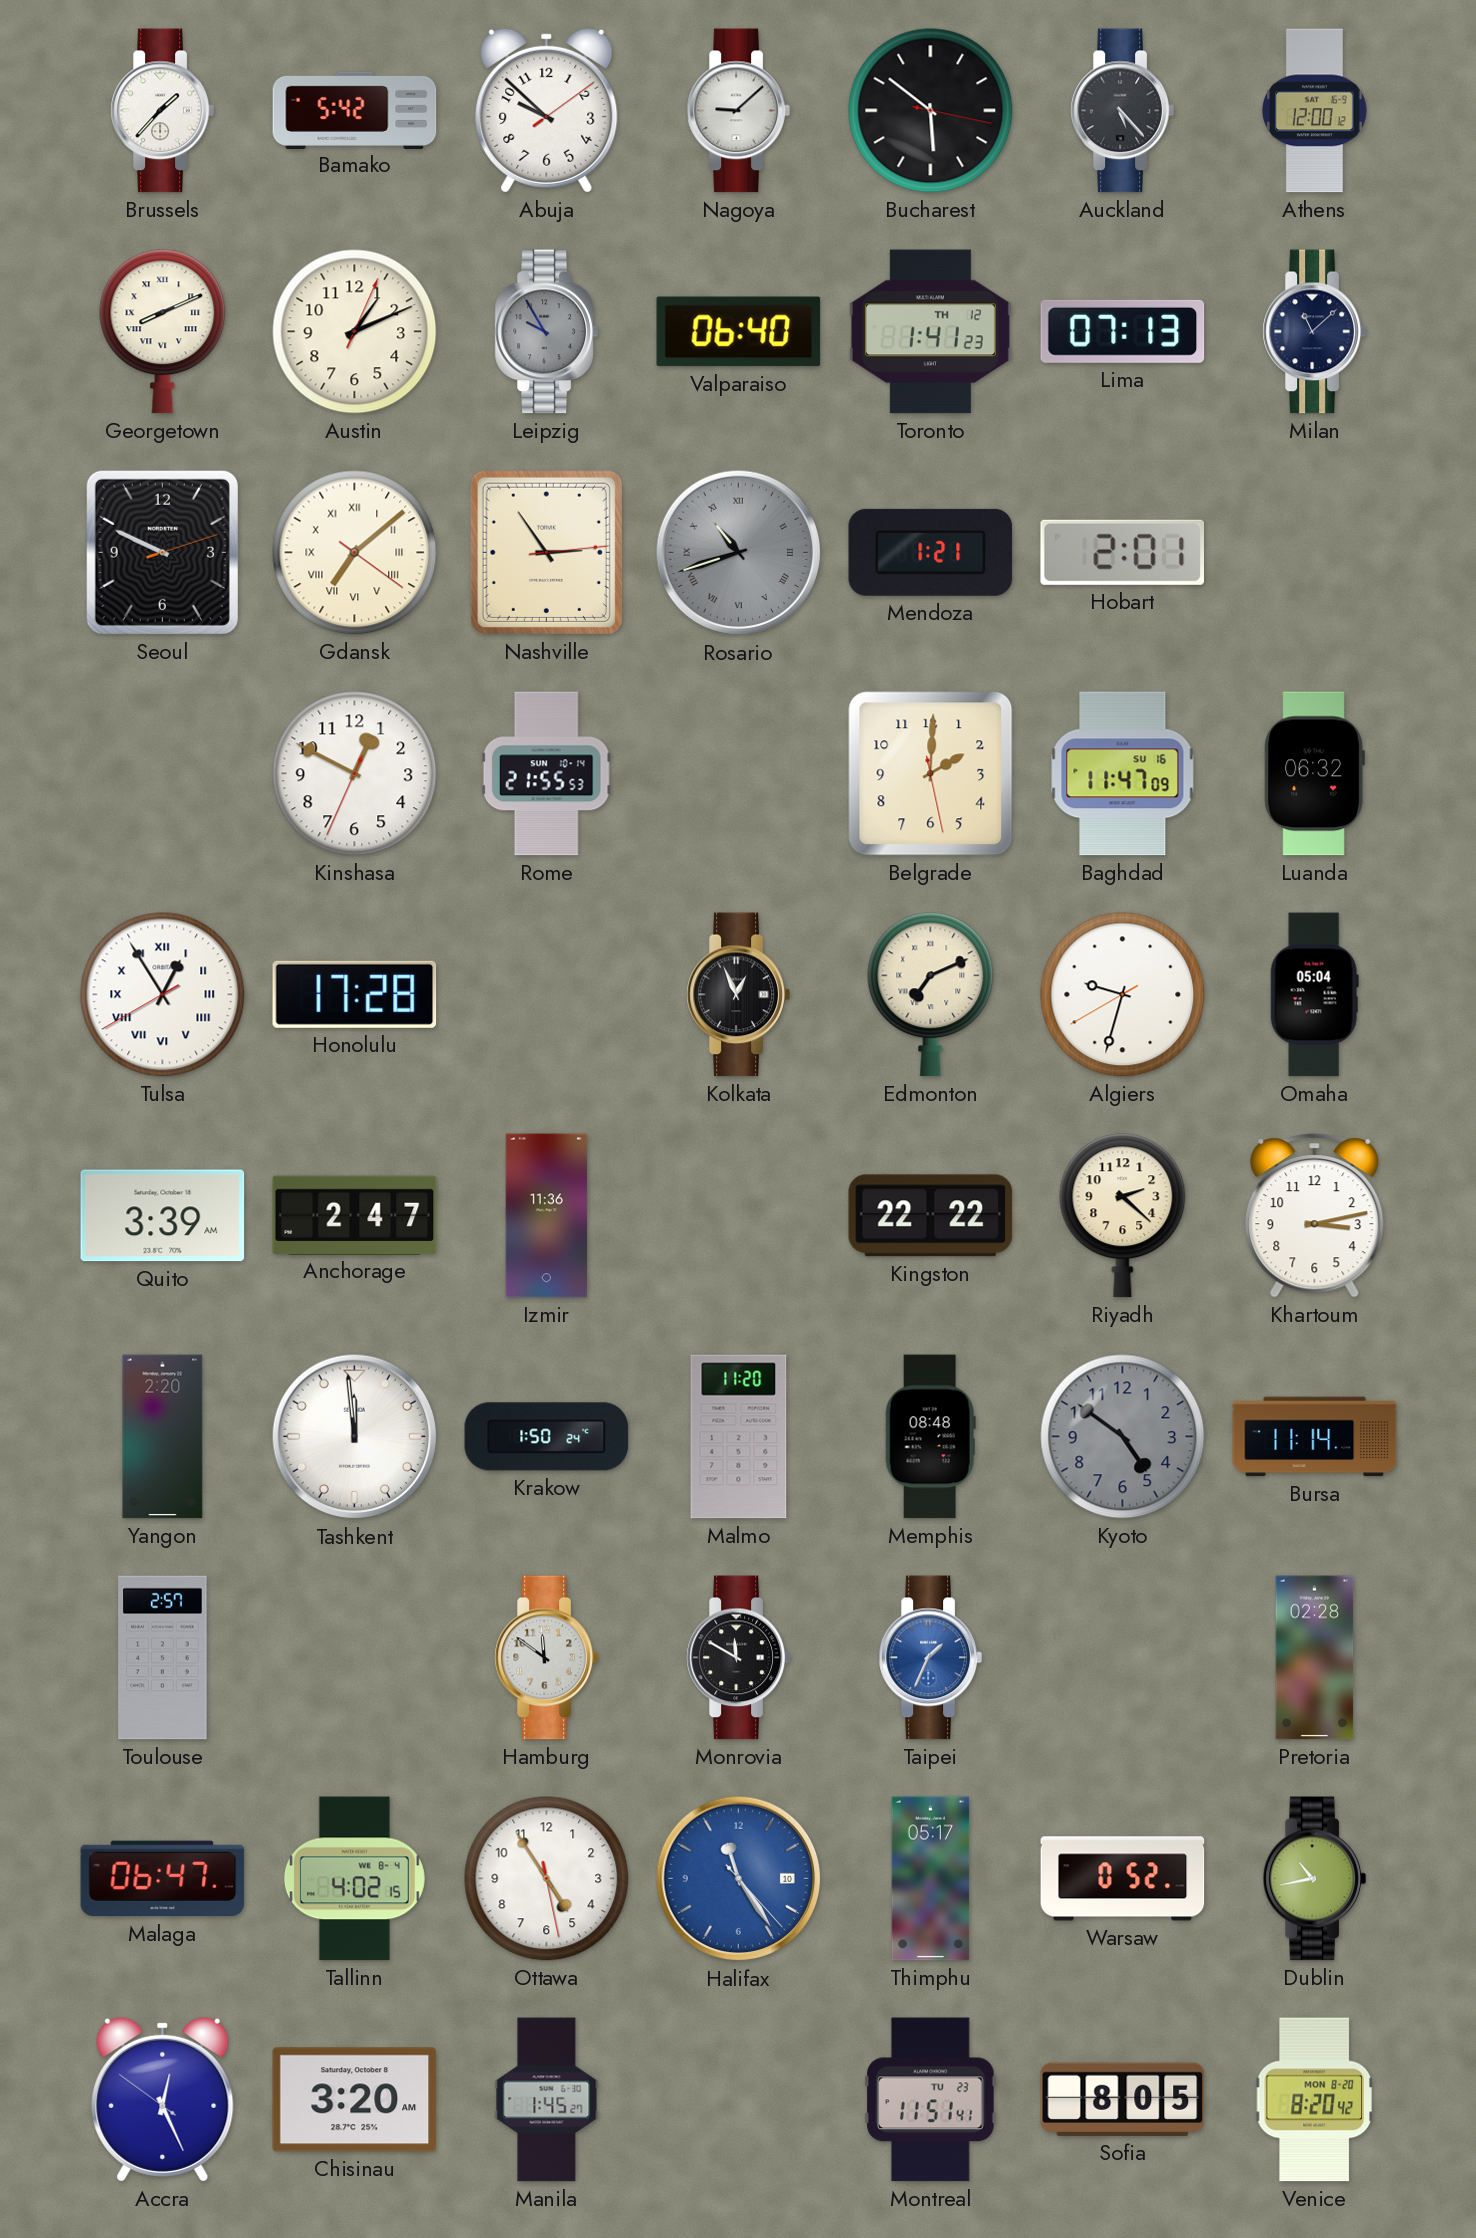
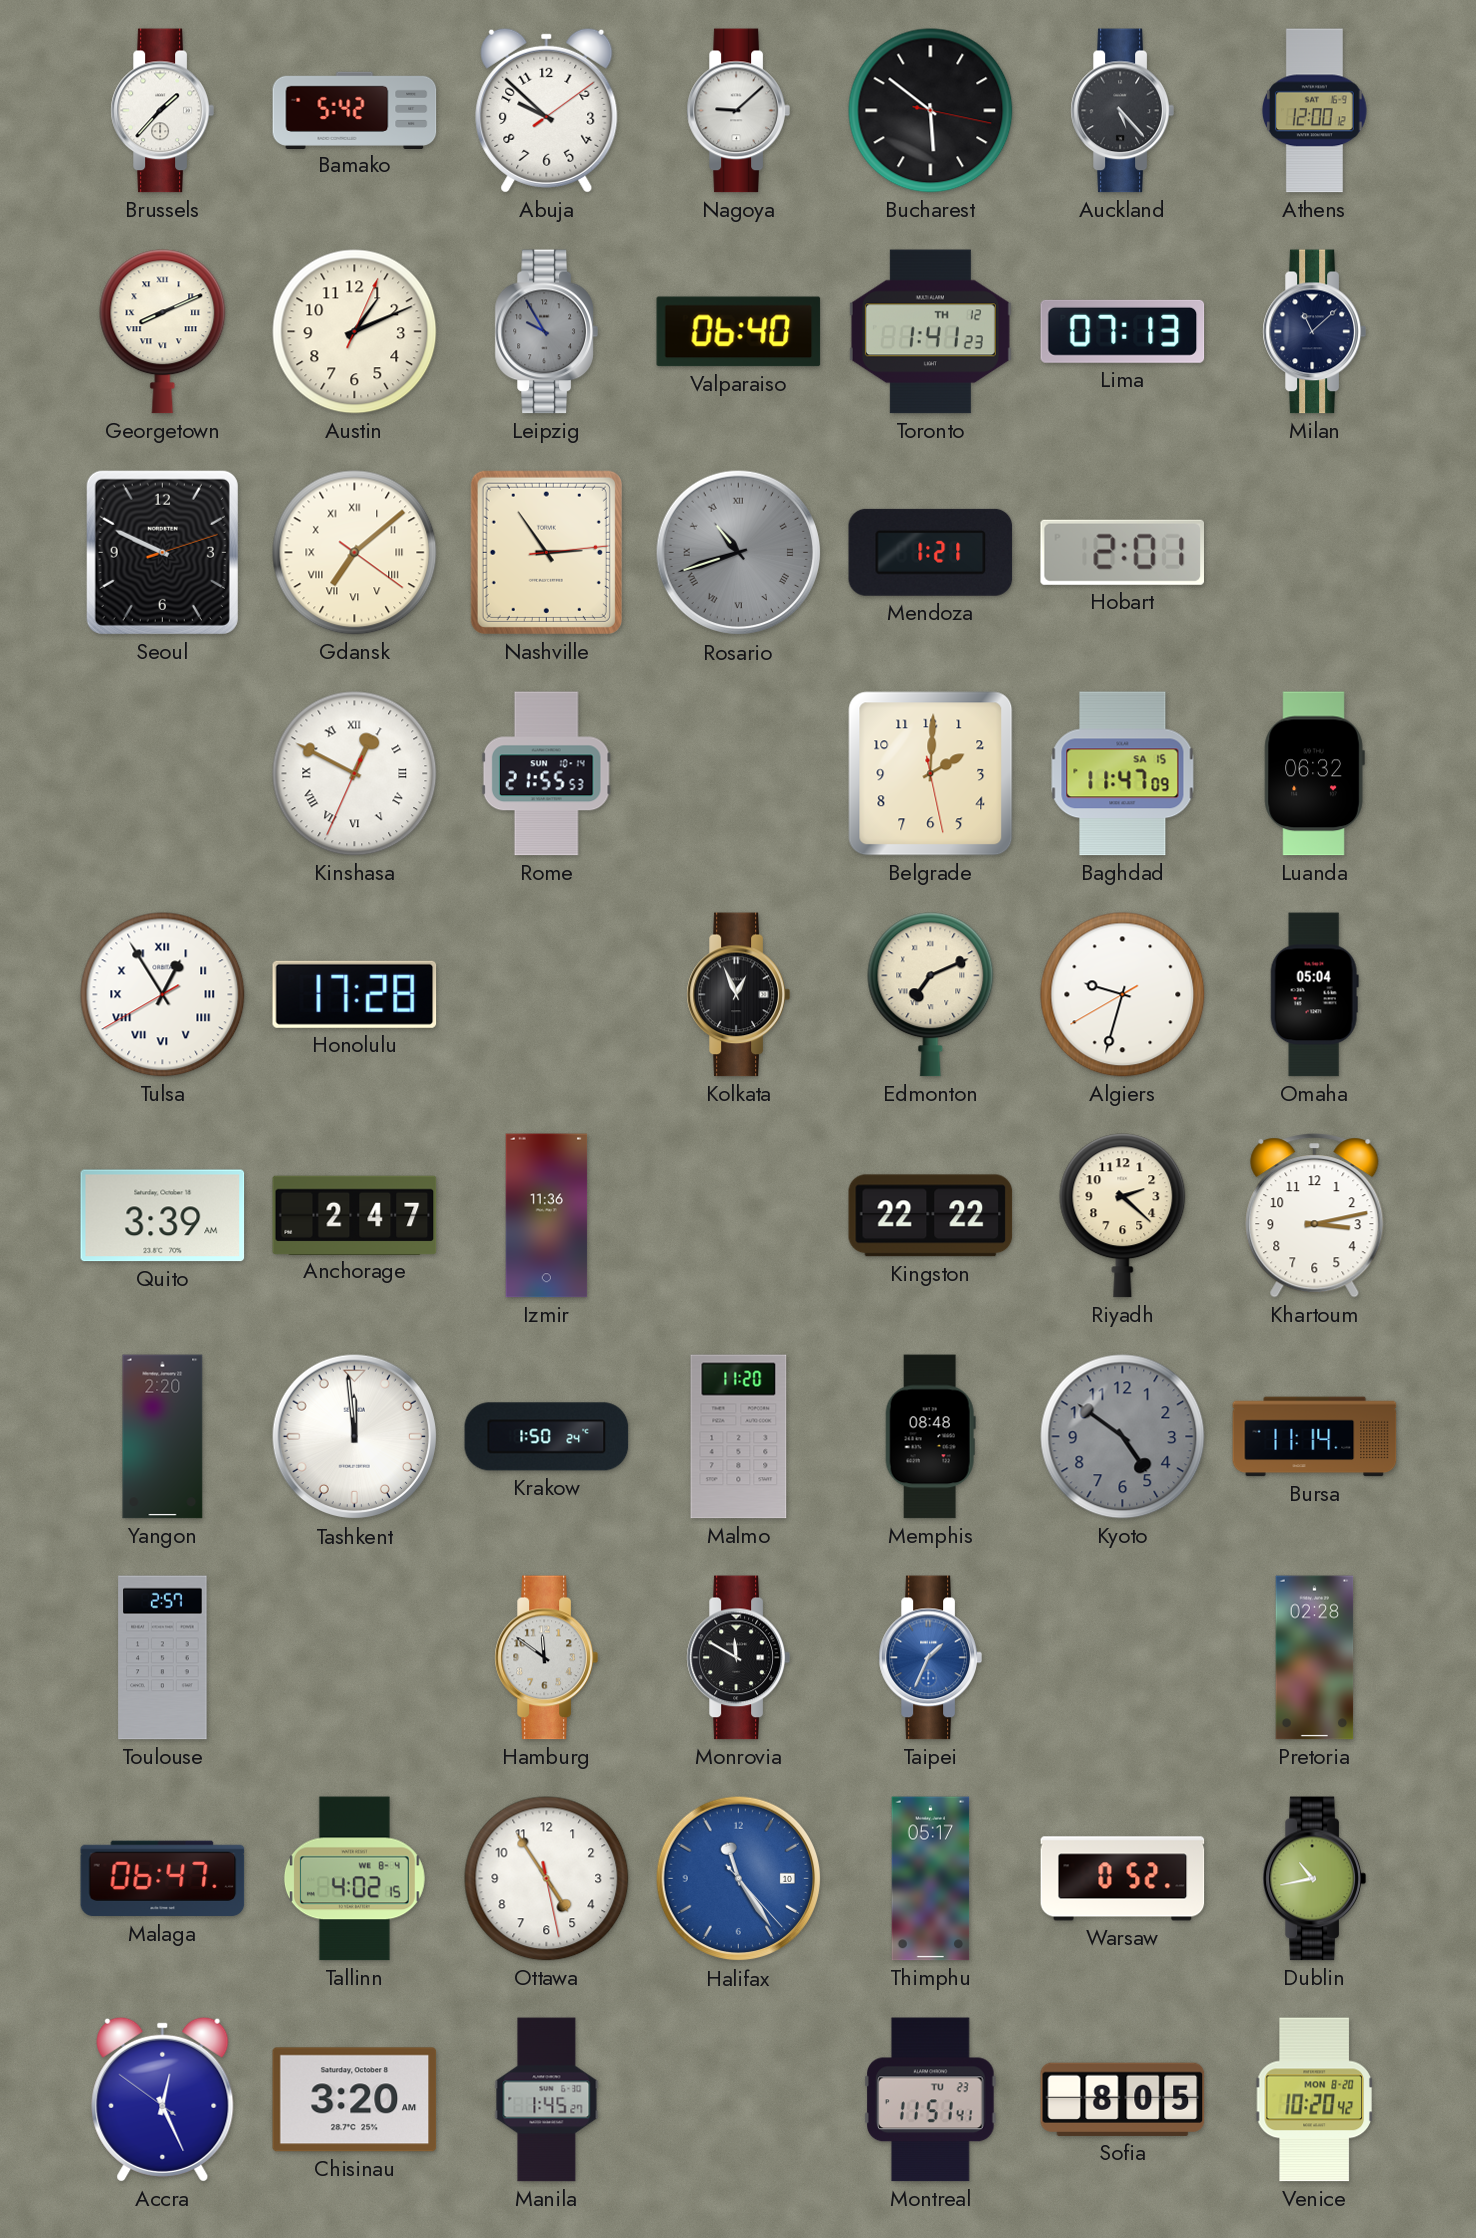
Kinshasa numerals: Arabic -> Roman (355, 774)
Baghdad date: SU 16 -> SA 15 (1123, 774)
Venice: 8:20 -> 10:20 (1315, 2100)
